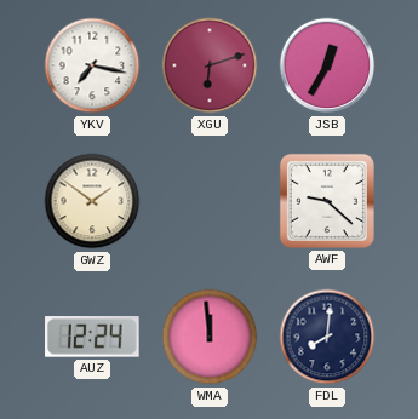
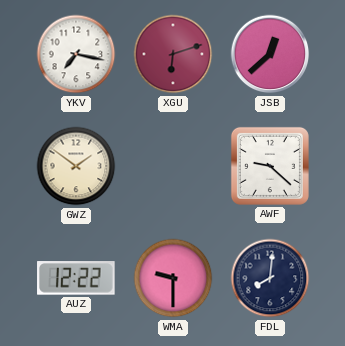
JSB: 12:35 -> 12:38 (270, 54)
AUZ: 12:24 -> 12:22 (76, 278)
WMA: 11:59 -> 9:30 (173, 278)
